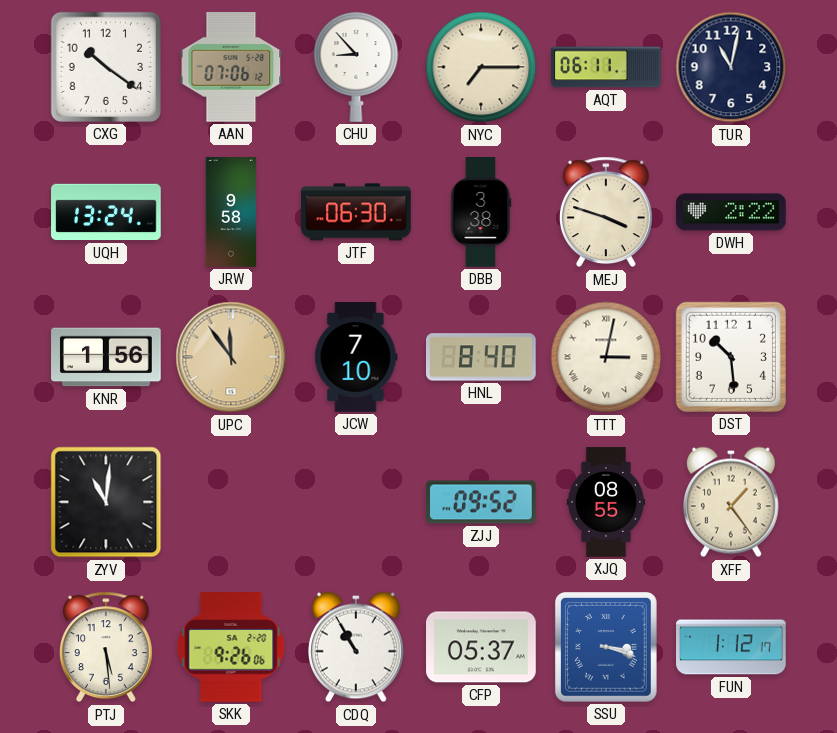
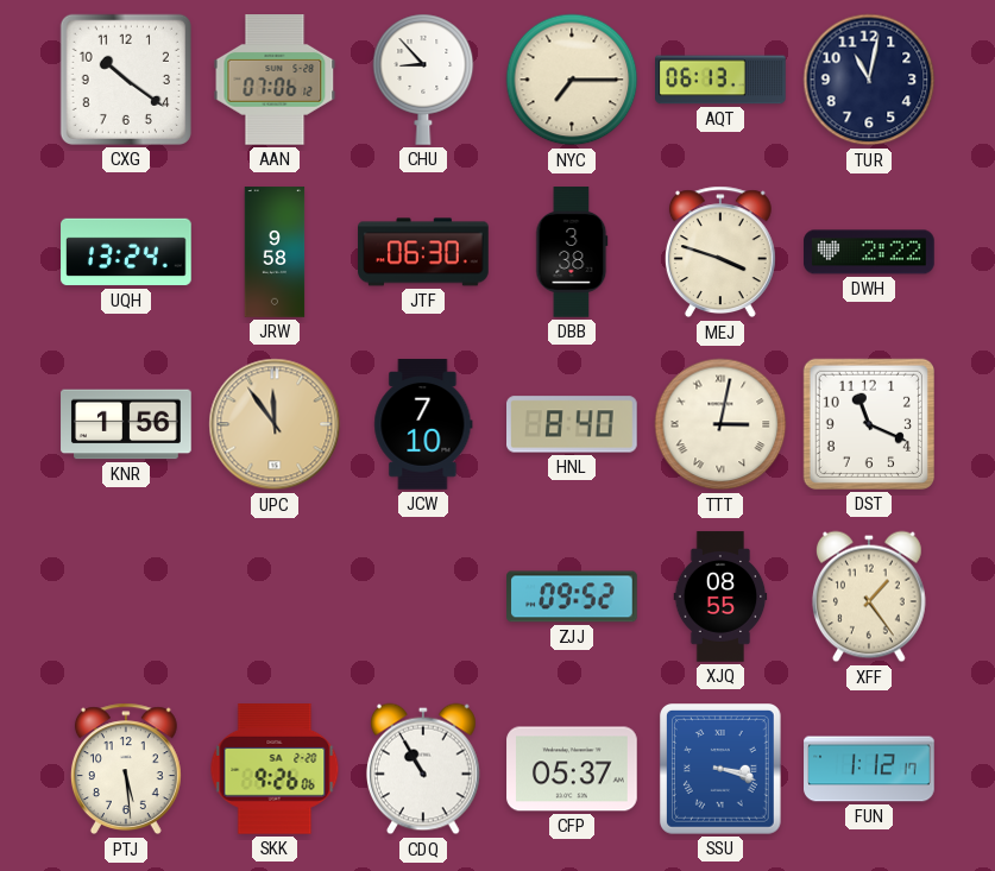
AQT: 06:11 -> 06:13 (720, 80)
DST: 10:29 -> 11:19 (869, 424)
ZYV: 11:01 -> none (106, 502)
